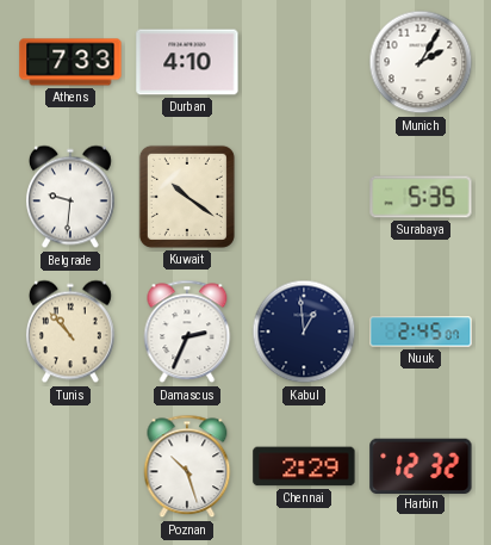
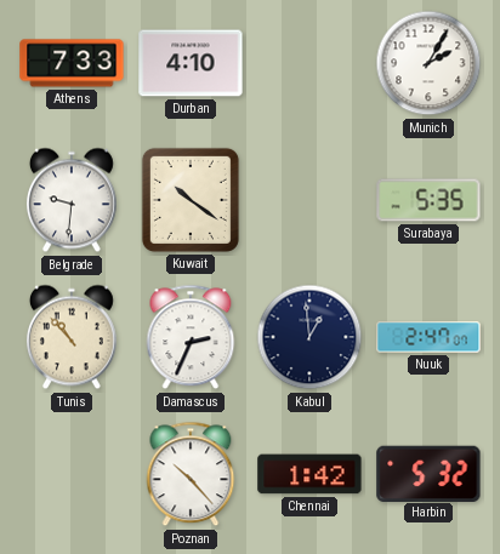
Nuuk: 2:45 -> 2:47 (428, 337)
Poznan: 10:27 -> 10:23 (191, 474)
Chennai: 2:29 -> 1:42 (309, 474)
Harbin: 12:32 -> 5:32 (428, 473)
